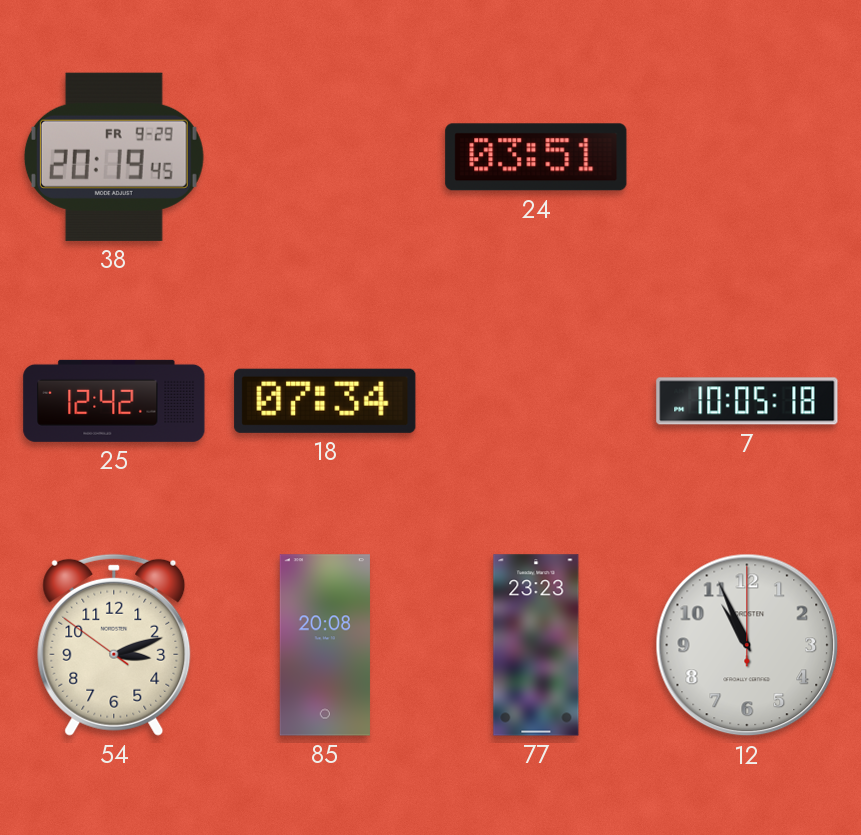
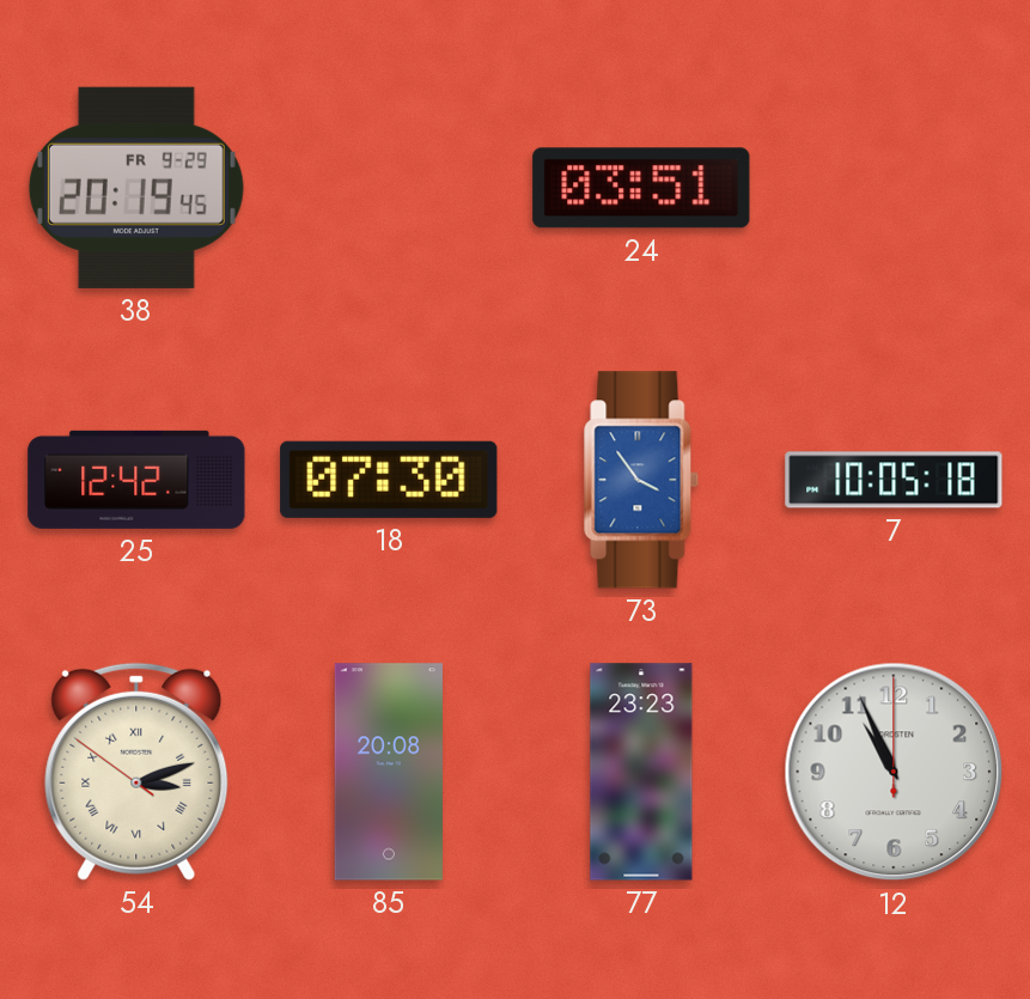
18: 07:34 -> 07:30 (389, 480)
73: none -> 3:54 (641, 480)
54 numerals: Arabic -> Roman (136, 772)
